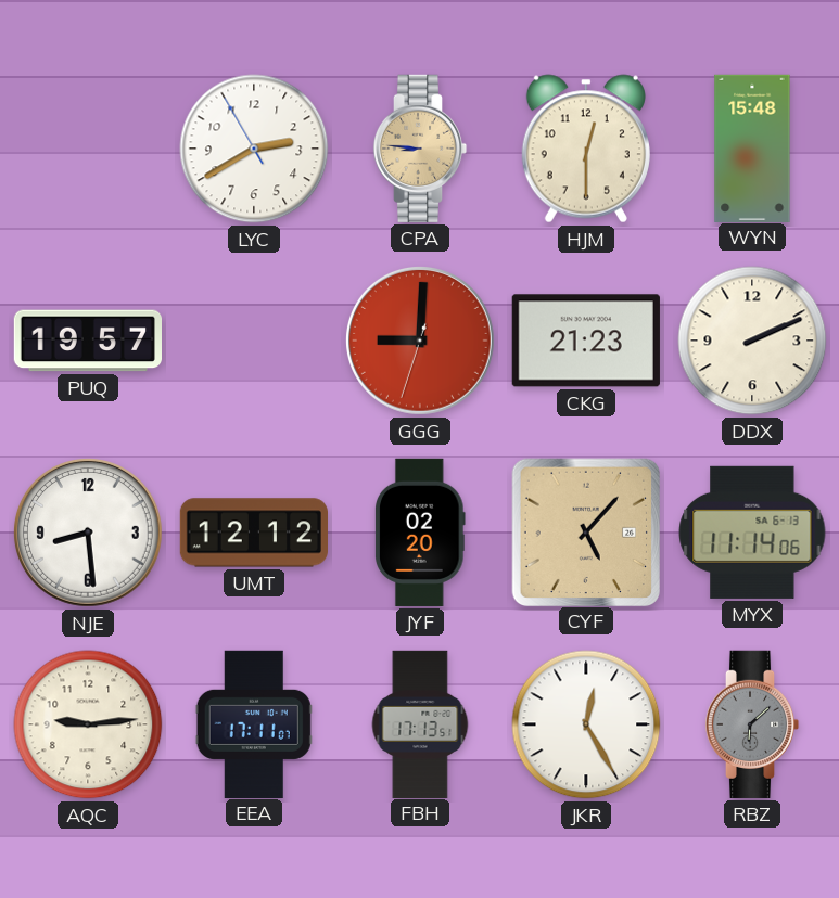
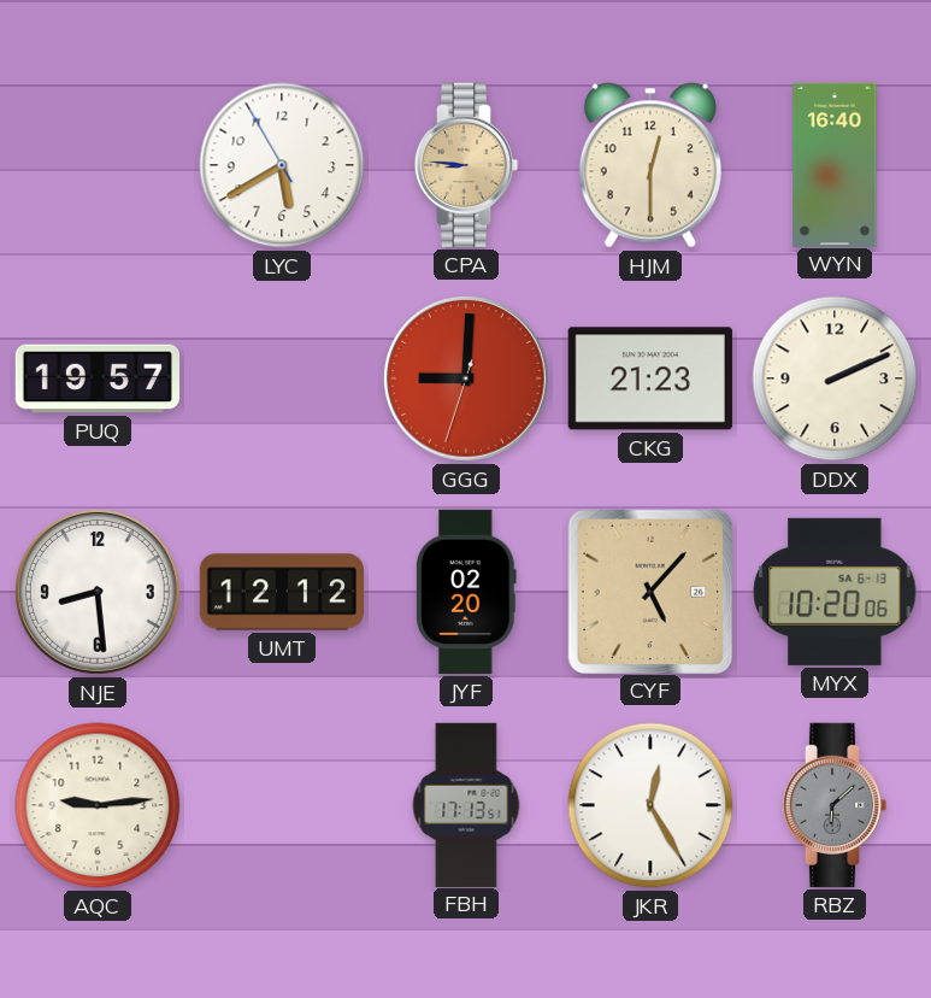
LYC: 2:39 -> 5:39 (282, 165)
WYN: 15:48 -> 16:40 (835, 164)
MYX: 11:14 -> 10:20 (835, 592)
EEA: 17:11 -> none (254, 723)
